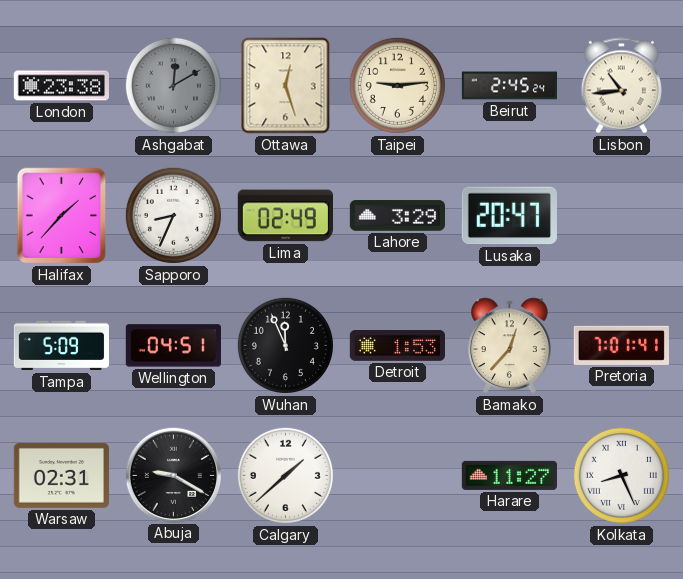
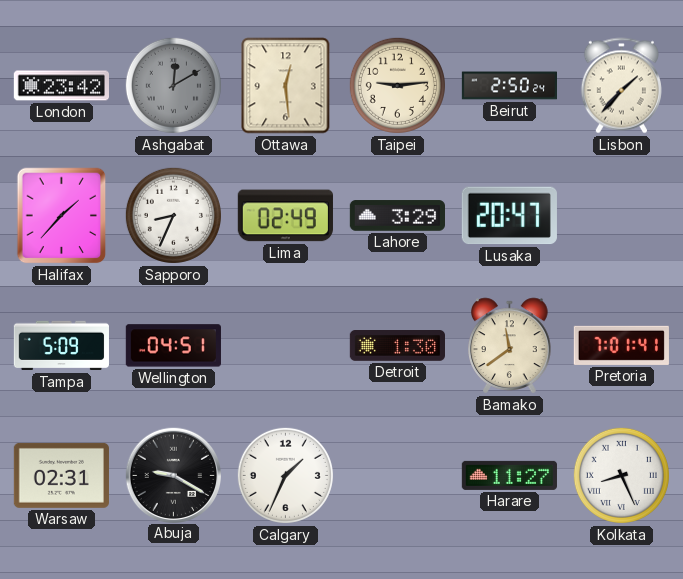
London: 23:38 -> 23:42 (61, 86)
Ottawa: 12:27 -> 12:29 (286, 86)
Beirut: 2:45 -> 2:50 (509, 86)
Lisbon: 10:44 -> 1:37 (621, 86)
Wuhan: 11:56 -> none (285, 345)
Detroit: 1:53 -> 1:30 (397, 346)
Bamako: 12:37 -> 11:39 (510, 346)
Calgary: 1:38 -> 1:34 (285, 475)
